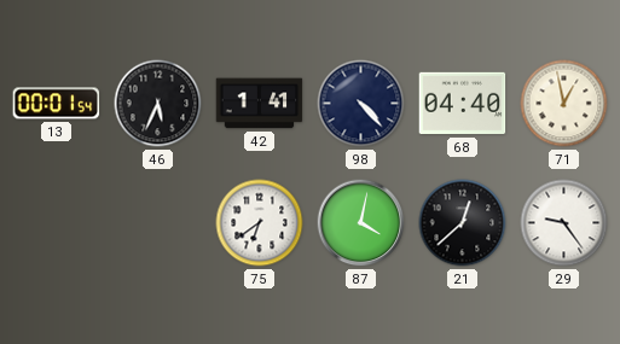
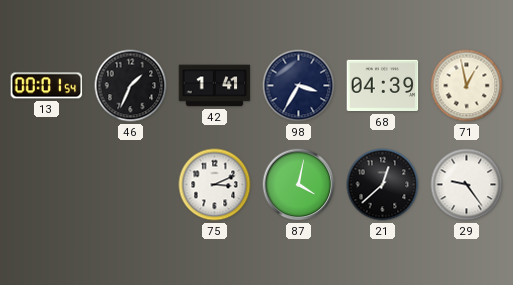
46: 5:34 -> 1:34 (131, 86)
98: 4:23 -> 3:35 (299, 86)
68: 04:40 -> 04:39 (383, 86)
75: 6:39 -> 3:11 (215, 185)
